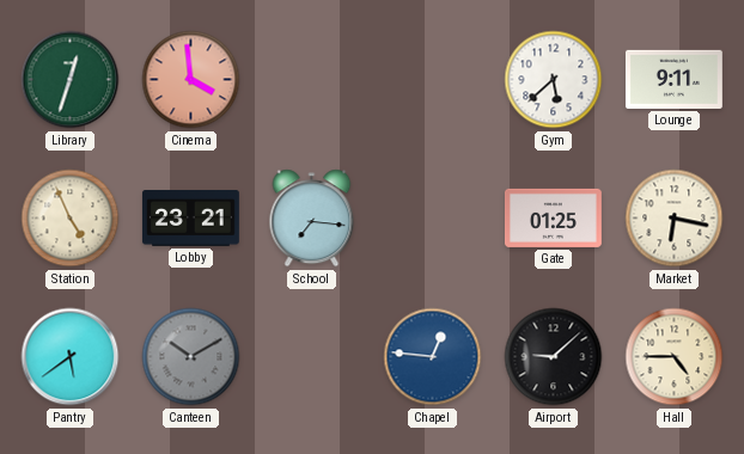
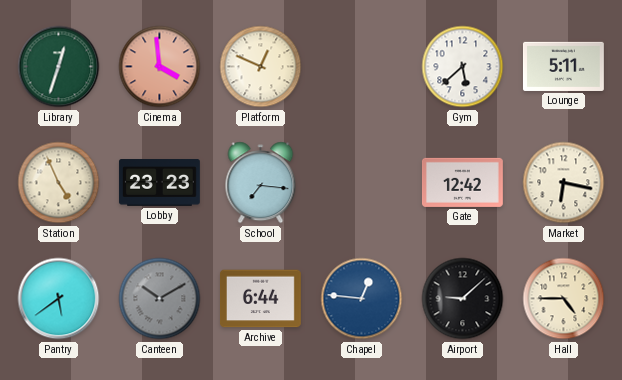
Platform: none -> 12:49 (261, 67)
Lounge: 9:11 -> 5:11 (563, 66)
Lobby: 23:21 -> 23:23 (159, 183)
Gate: 01:25 -> 12:42 (462, 182)
Archive: none -> 6:44 (260, 299)
